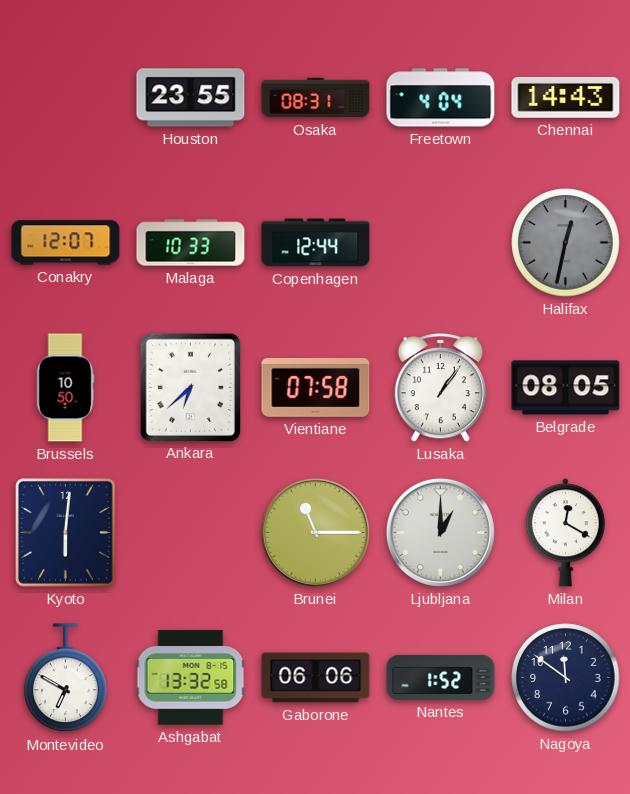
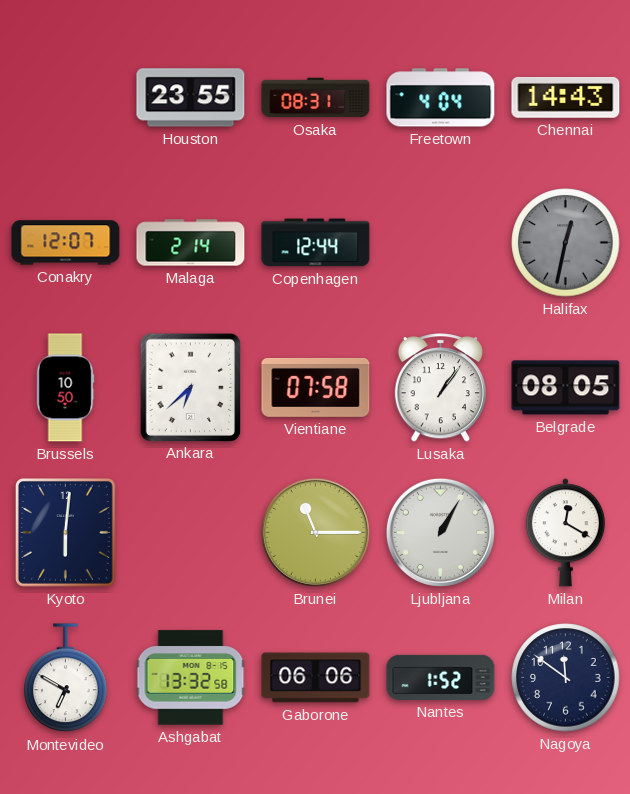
Malaga: 10:33 -> 2:14 (191, 243)
Ljubljana: 1:00 -> 1:05 (440, 532)
